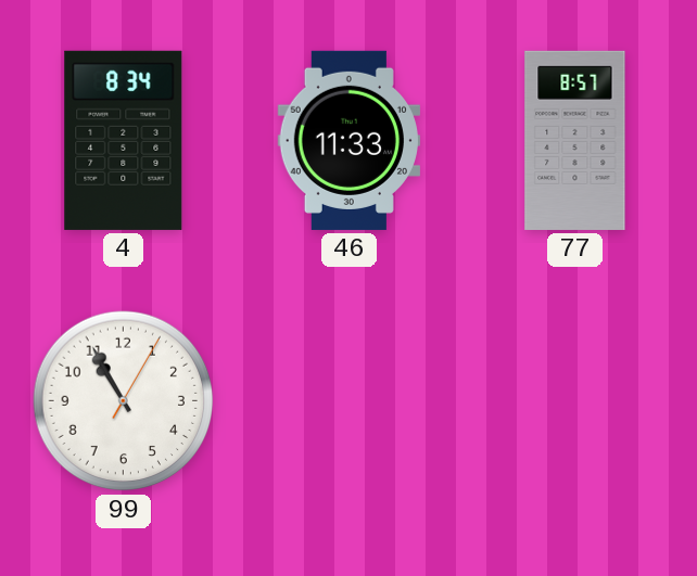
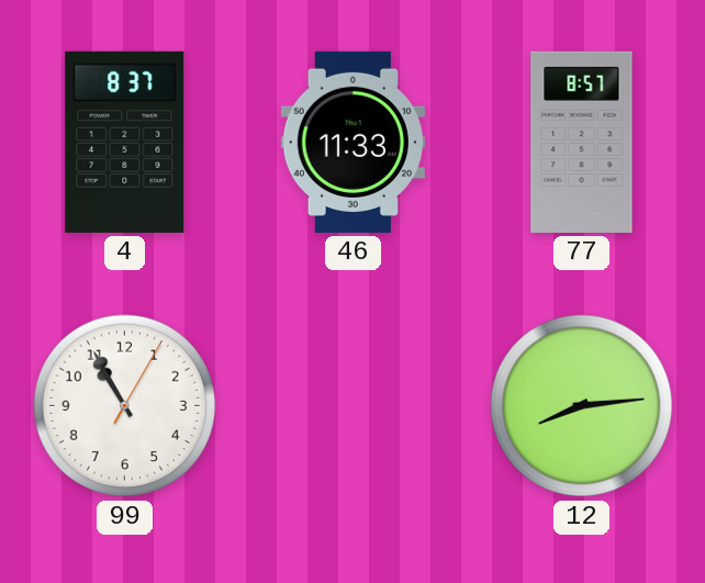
4: 8:34 -> 8:37 (125, 142)
12: none -> 8:14 (582, 406)
